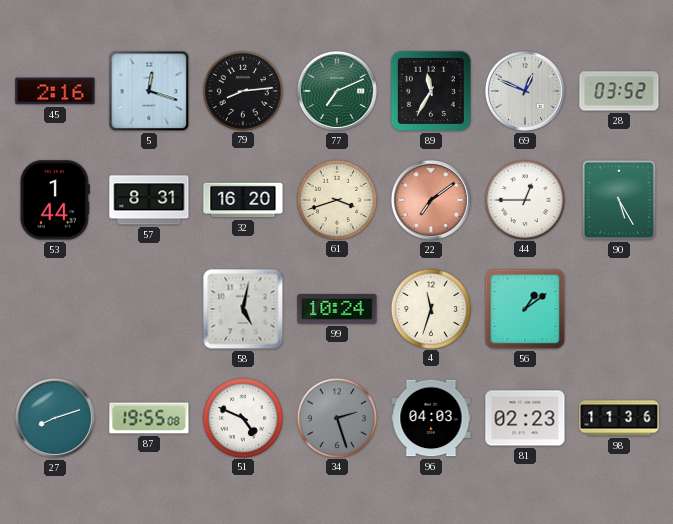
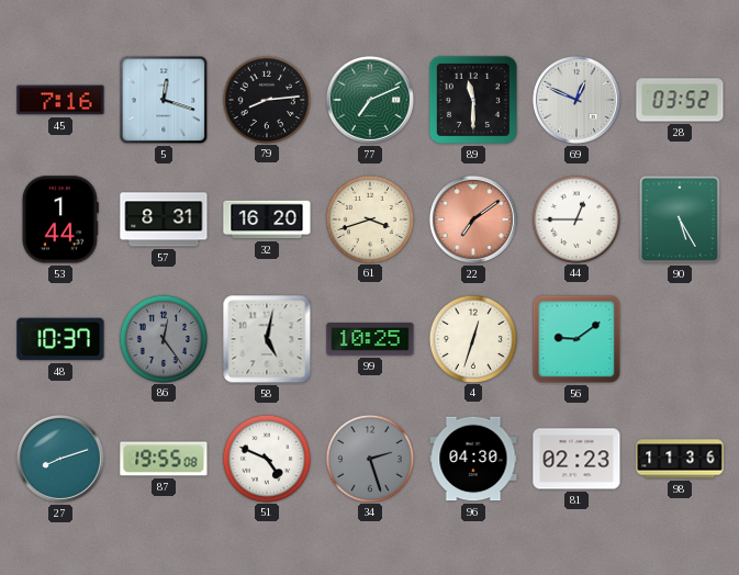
45: 2:16 -> 7:16 (60, 100)
89: 11:35 -> 11:30 (473, 100)
48: none -> 10:37 (60, 339)
86: none -> 12:24 (163, 338)
99: 10:24 -> 10:25 (370, 339)
4: 11:33 -> 12:33 (472, 338)
56: 1:09 -> 9:09 (576, 339)
96: 04:03 -> 04:30 (473, 459)
